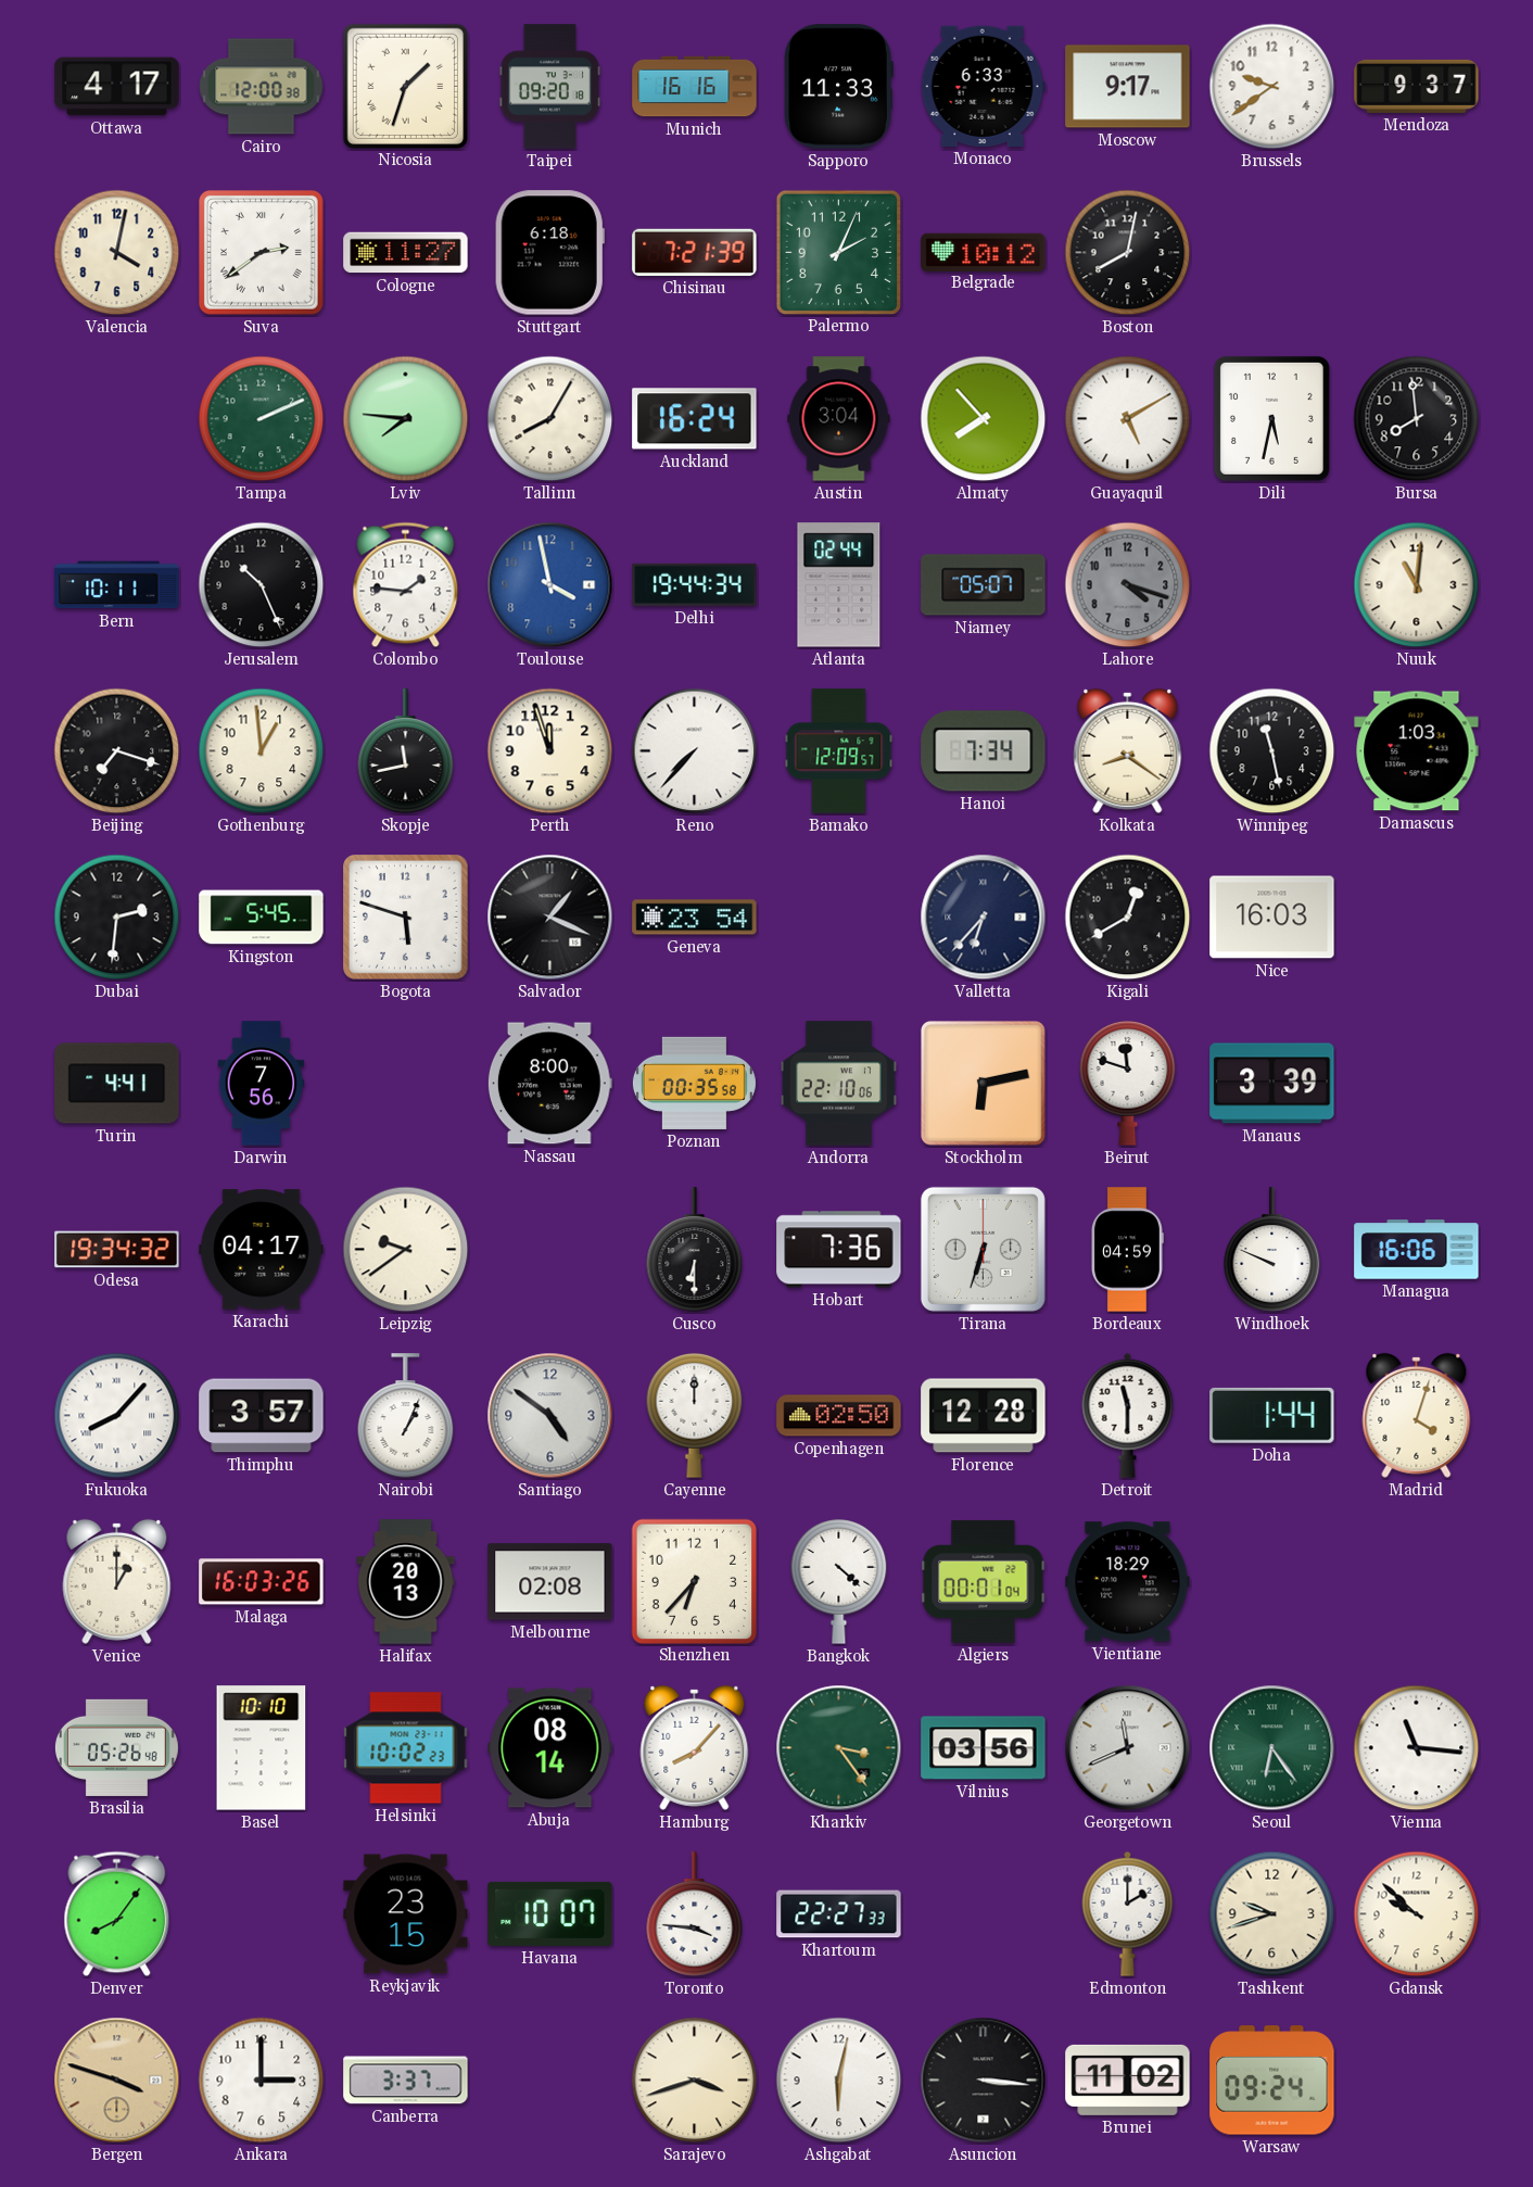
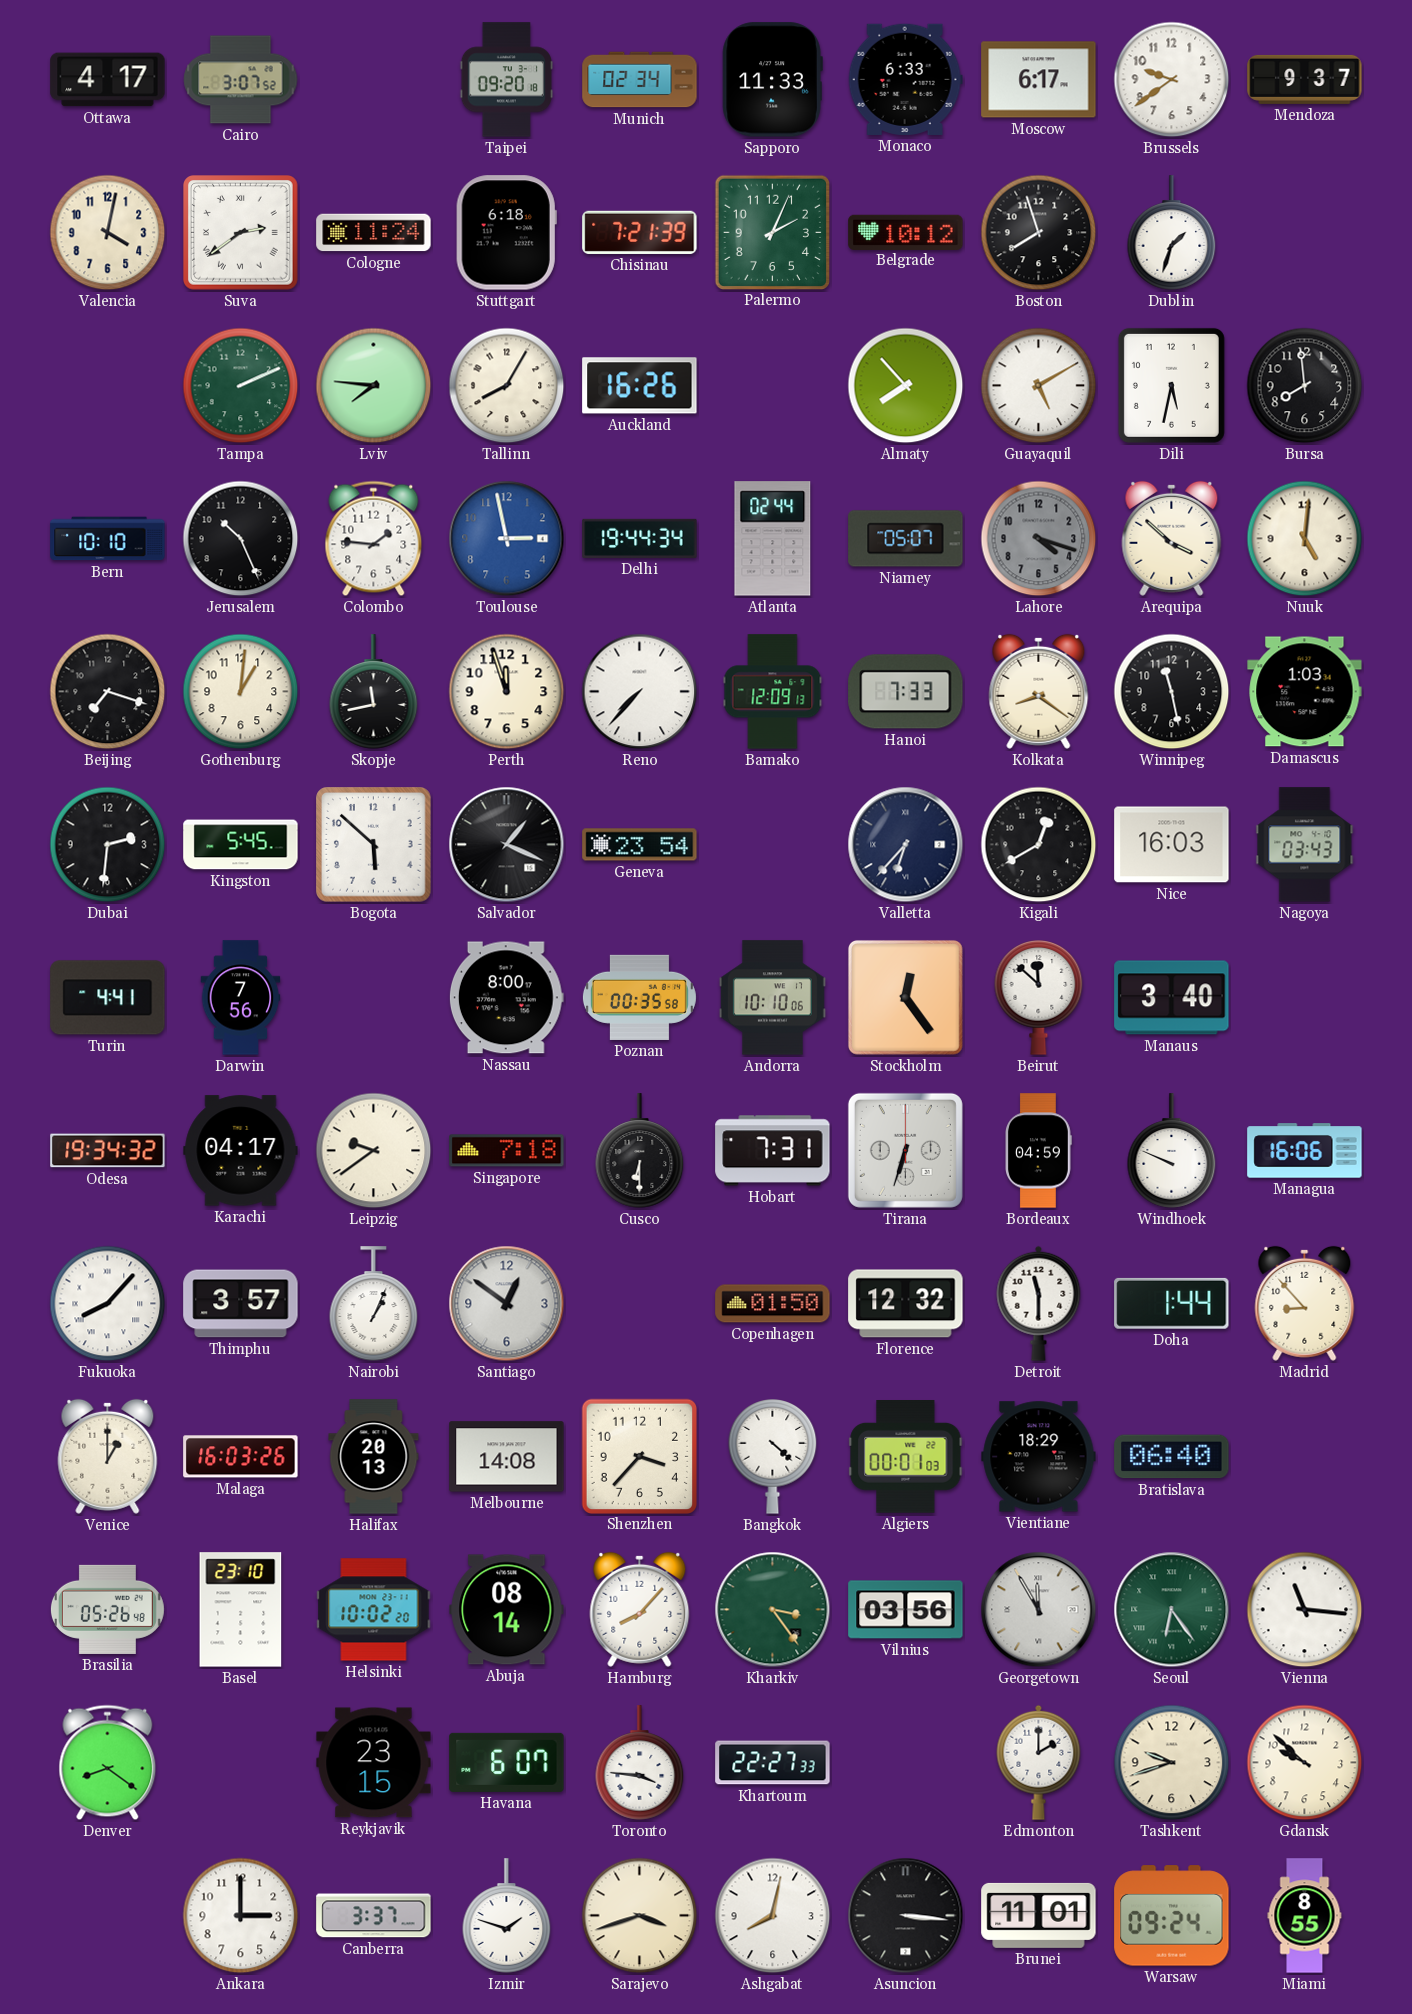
Cairo: 12:00 -> 3:07 (241, 80)
Nicosia: 1:33 -> none (405, 86)
Munich: 16:16 -> 02:34 (640, 80)
Moscow: 9:17 -> 6:17 (1039, 80)
Cologne: 11:27 -> 11:24 (374, 233)
Boston: 8:02 -> 7:57 (1039, 233)
Dublin: none -> 1:33 (1172, 233)
Auckland: 16:24 -> 16:26 (640, 386)
Austin: 3:04 -> none (839, 419)
Bern: 10:11 -> 10:10 (108, 539)
Toulouse: 3:58 -> 2:58 (507, 539)
Arequipa: none -> 3:52 (1172, 538)
Nuuk: 11:01 -> 5:01 (1305, 539)
Gothenburg: 12:59 -> 1:01 (241, 692)
Bamako: 12:09:57 -> 12:09:13 (773, 692)
Hanoi: 7:34 -> 7:33 (906, 692)
Bogota: 5:48 -> 5:52 (374, 845)
Nagoya: none -> 03:43 (1305, 845)
Andorra: 22:10 -> 10:10 (772, 998)
Stockholm: 6:13 -> 12:24 (905, 997)
Beirut: 11:48 -> 11:52 (1039, 998)
Manaus: 3:39 -> 3:40 (1172, 998)
Singapore: none -> 7:18 (507, 1151)
Hobart: 7:36 -> 7:31 (773, 1151)
Santiago: 4:51 -> 12:51 (507, 1304)
Cayenne: 12:00 -> none (695, 1416)
Copenhagen: 02:50 -> 01:50 (773, 1304)
Florence: 12:28 -> 12:32 (906, 1304)
Madrid: 4:03 -> 8:53 (1305, 1303)
Melbourne: 02:08 -> 14:08 (507, 1457)
Shenzhen: 6:37 -> 3:37 (639, 1456)
Algiers: 00:01:04 -> 00:01:03 (906, 1457)
Bratislava: none -> 06:40 (1172, 1457)
Basel: 10:10 -> 23:10 (241, 1610)
Helsinki: 10:02:23 -> 10:02:20 (374, 1610)
Georgetown: 11:41 -> 11:55 (1039, 1610)
Denver: 8:06 -> 8:21 (108, 1763)
Havana: 10:07 -> 6:07 (507, 1762)
Bergen: 3:48 -> none (117, 2081)
Izmir: none -> 1:48 (507, 1916)
Ashgabat: 6:02 -> 8:02 (773, 1916)
Brunei: 11:02 -> 11:01 (1039, 1915)
Miami: none -> 8:55 (1305, 1916)
